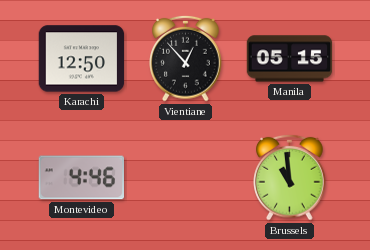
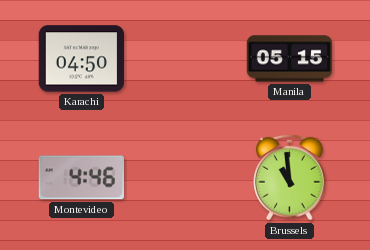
Karachi: 12:50 -> 04:50 (82, 59)
Vientiane: 12:53 -> none (186, 58)
